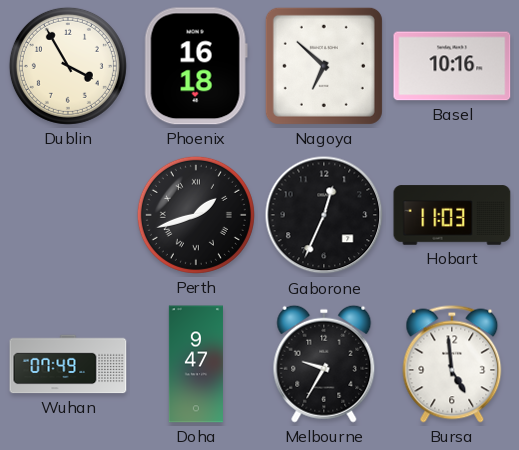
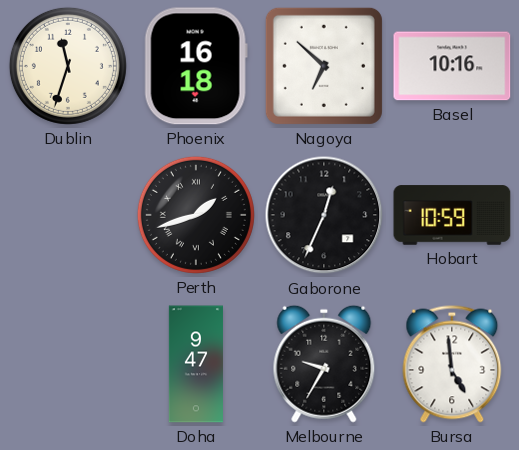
Dublin: 3:55 -> 11:33 (68, 66)
Hobart: 11:03 -> 10:59 (452, 215)
Wuhan: 07:49 -> none (68, 364)
